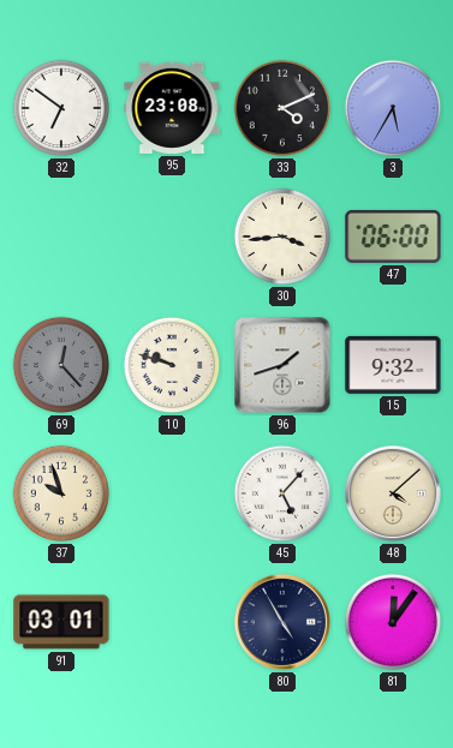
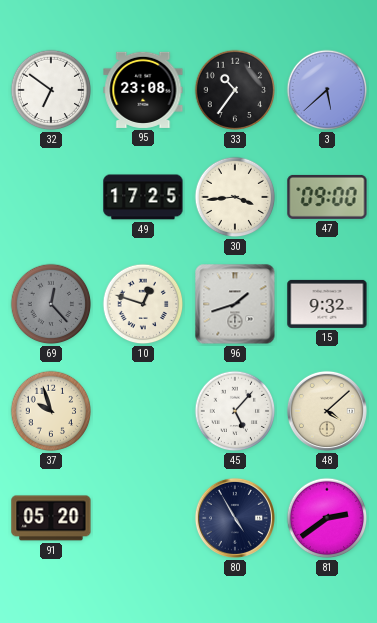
33: 4:11 -> 10:36 (235, 90)
3: 5:35 -> 5:38 (327, 90)
49: none -> 17:25 (143, 197)
47: 06:00 -> 09:00 (327, 197)
10: 9:48 -> 12:48 (143, 304)
91: 03:01 -> 05:20 (51, 518)
81: 12:06 -> 2:39 (327, 518)
